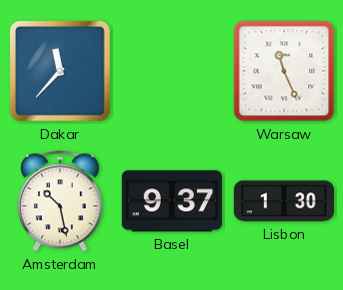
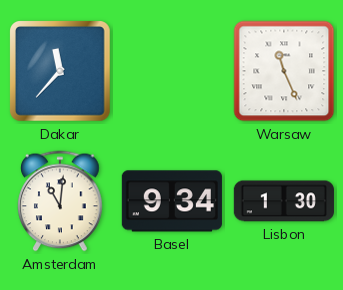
Amsterdam: 10:28 -> 11:01 (60, 201)
Basel: 9:37 -> 9:34 (172, 201)
